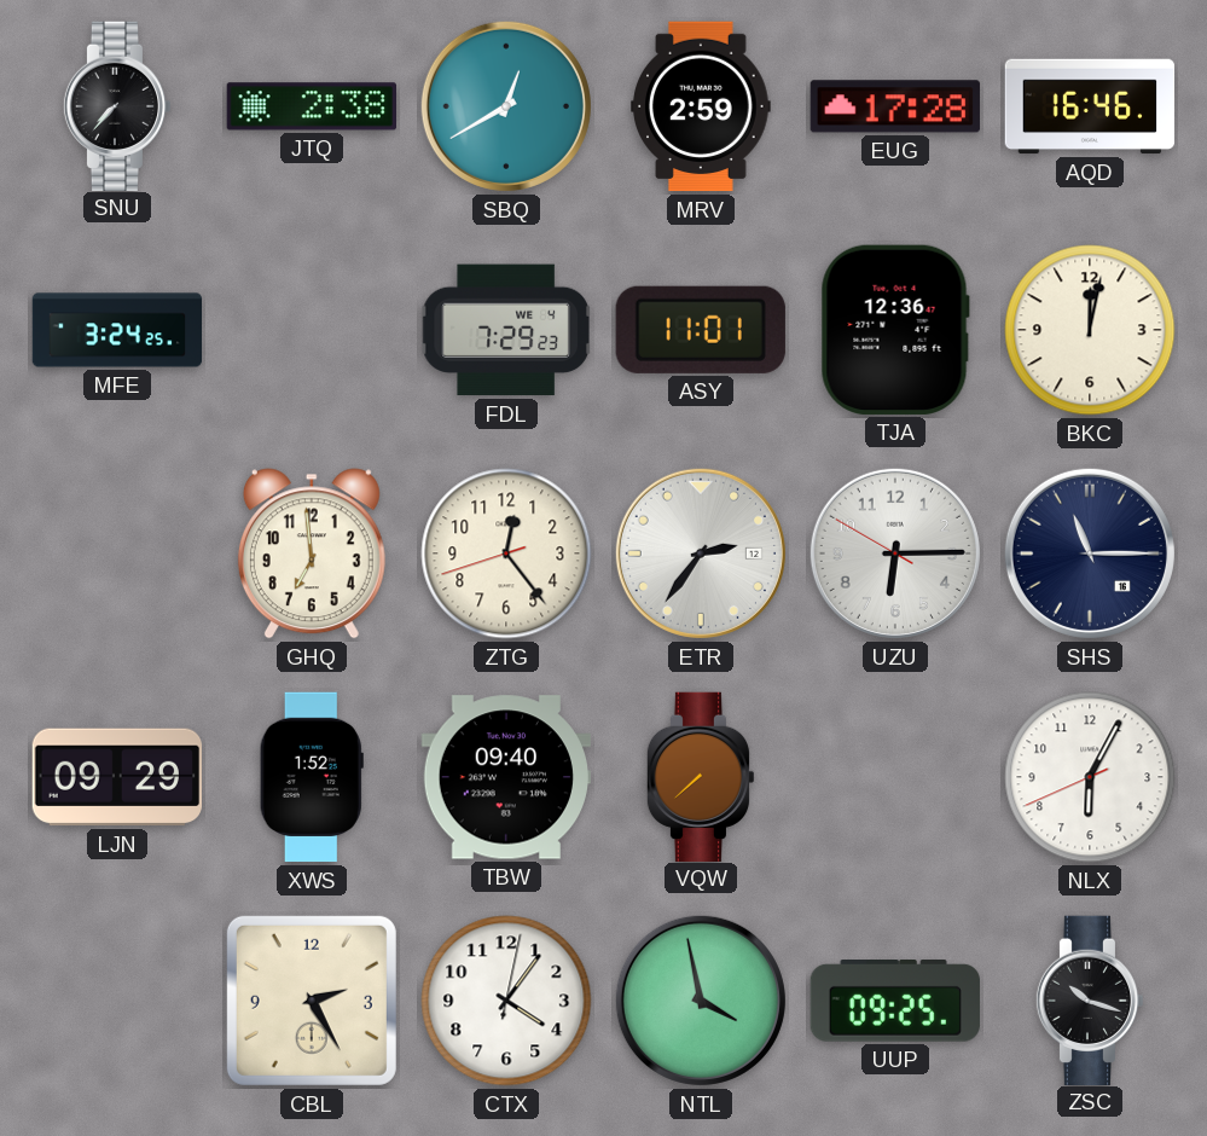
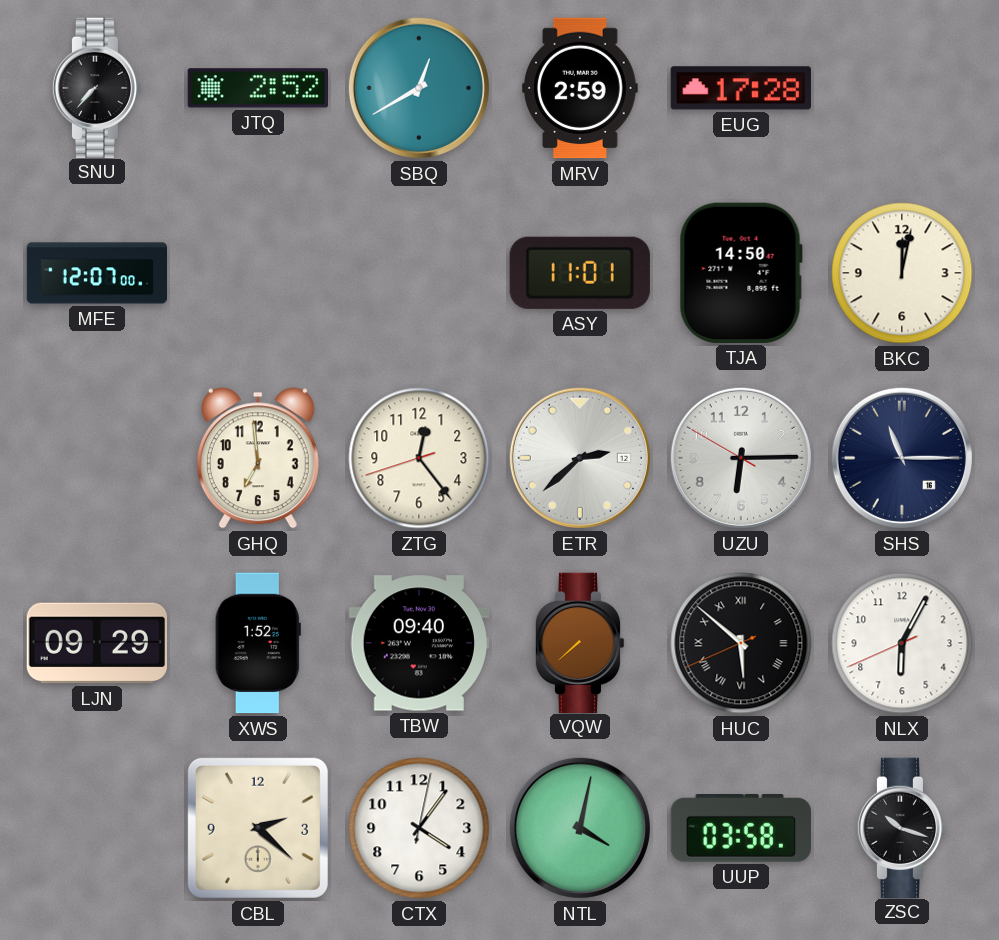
JTQ: 2:38 -> 2:52 (257, 88)
AQD: 16:46 -> none (1090, 106)
MFE: 3:24 -> 12:07 (97, 273)
FDL: 7:29 -> none (506, 330)
TJA: 12:36 -> 14:50 (741, 273)
ETR: 2:36 -> 2:38 (580, 458)
HUC: none -> 5:51 (741, 643)
CBL: 2:25 -> 2:22 (258, 828)
NTL: 3:58 -> 4:02 (580, 828)
UUP: 09:25 -> 03:58 (741, 829)
